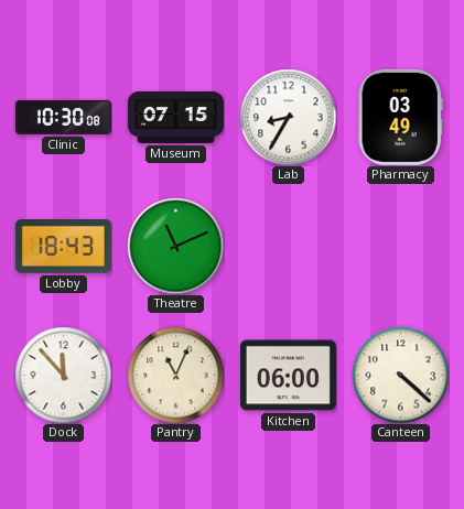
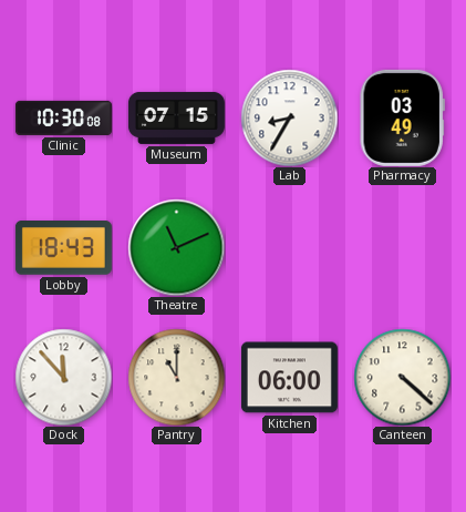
Pantry: 11:04 -> 11:00 (176, 377)
